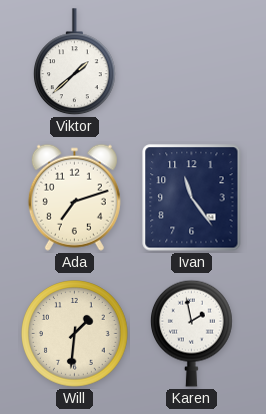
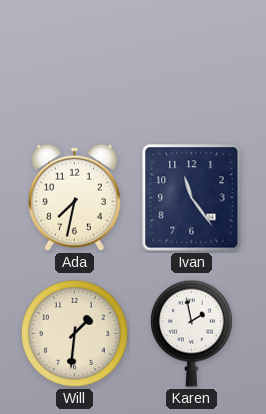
Viktor: 1:38 -> none (75, 62)
Ada: 7:12 -> 7:32 (74, 197)
